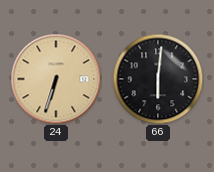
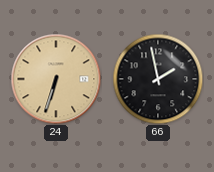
66: 6:01 -> 1:58 (158, 79)
